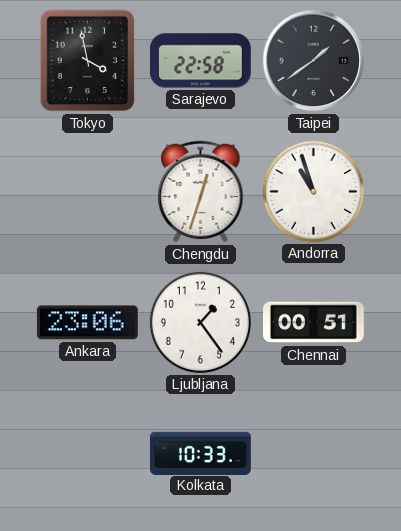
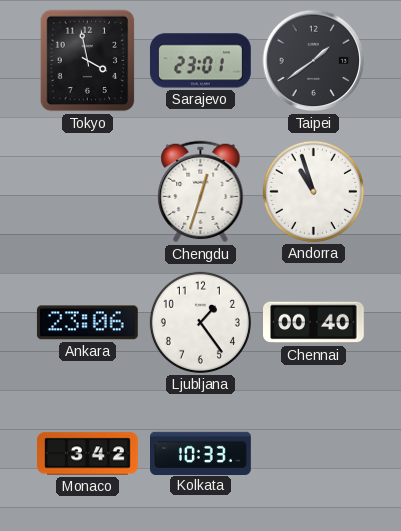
Sarajevo: 22:58 -> 23:01 (201, 61)
Chennai: 00:51 -> 00:40 (314, 323)
Monaco: none -> 3:42 (88, 454)
